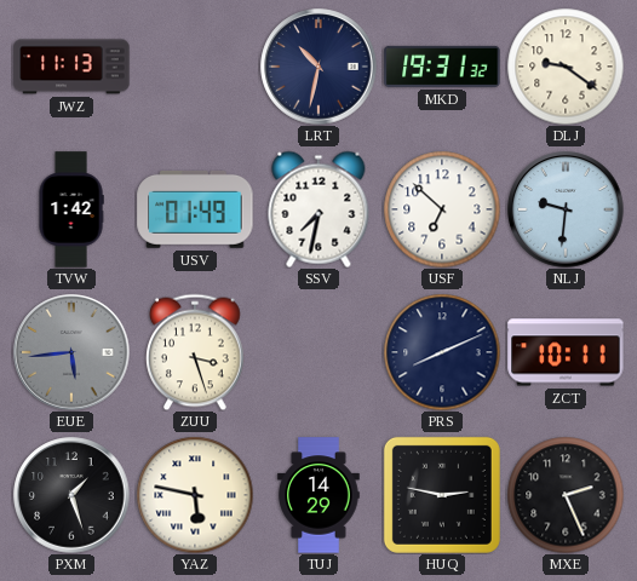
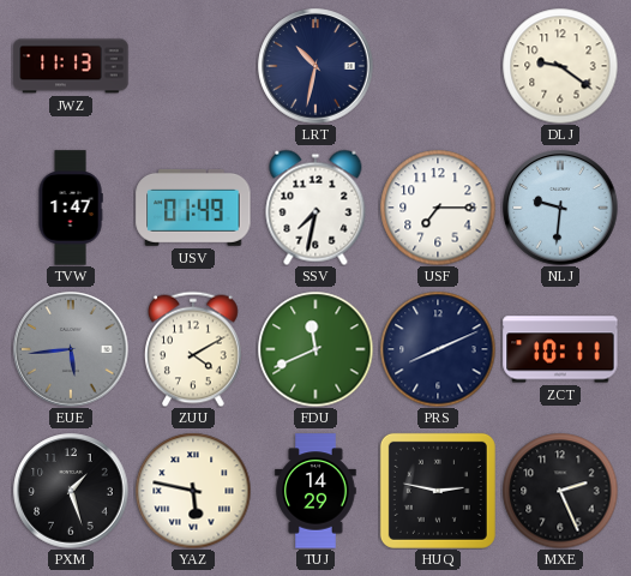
MKD: 19:31 -> none (442, 67)
TVW: 1:42 -> 1:47 (71, 208)
USF: 6:52 -> 7:15 (438, 208)
ZUU: 3:27 -> 4:10 (194, 349)
FDU: none -> 11:41 (315, 349)
